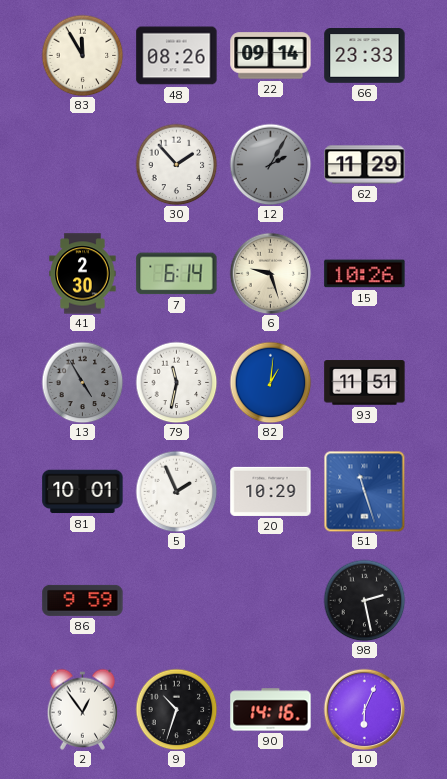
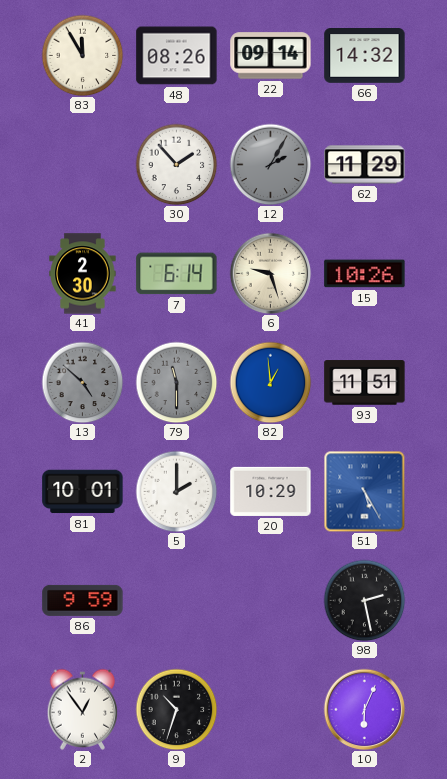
66: 23:33 -> 14:32 (365, 56)
13: 4:55 -> 4:52 (82, 382)
79: 11:32 -> 11:30 (176, 382)
79 dial: white -> grey (176, 382)
82: 1:01 -> 12:59 (270, 382)
5: 1:56 -> 2:00 (176, 491)
51: 11:27 -> 5:25 (364, 491)
90: 14:16 -> none (271, 710)
